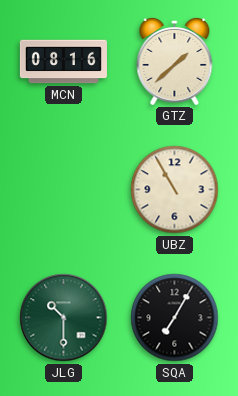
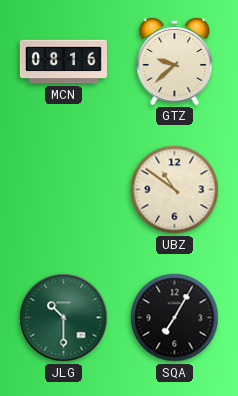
GTZ: 1:38 -> 9:38 (175, 61)
UBZ: 10:55 -> 10:51 (175, 190)
